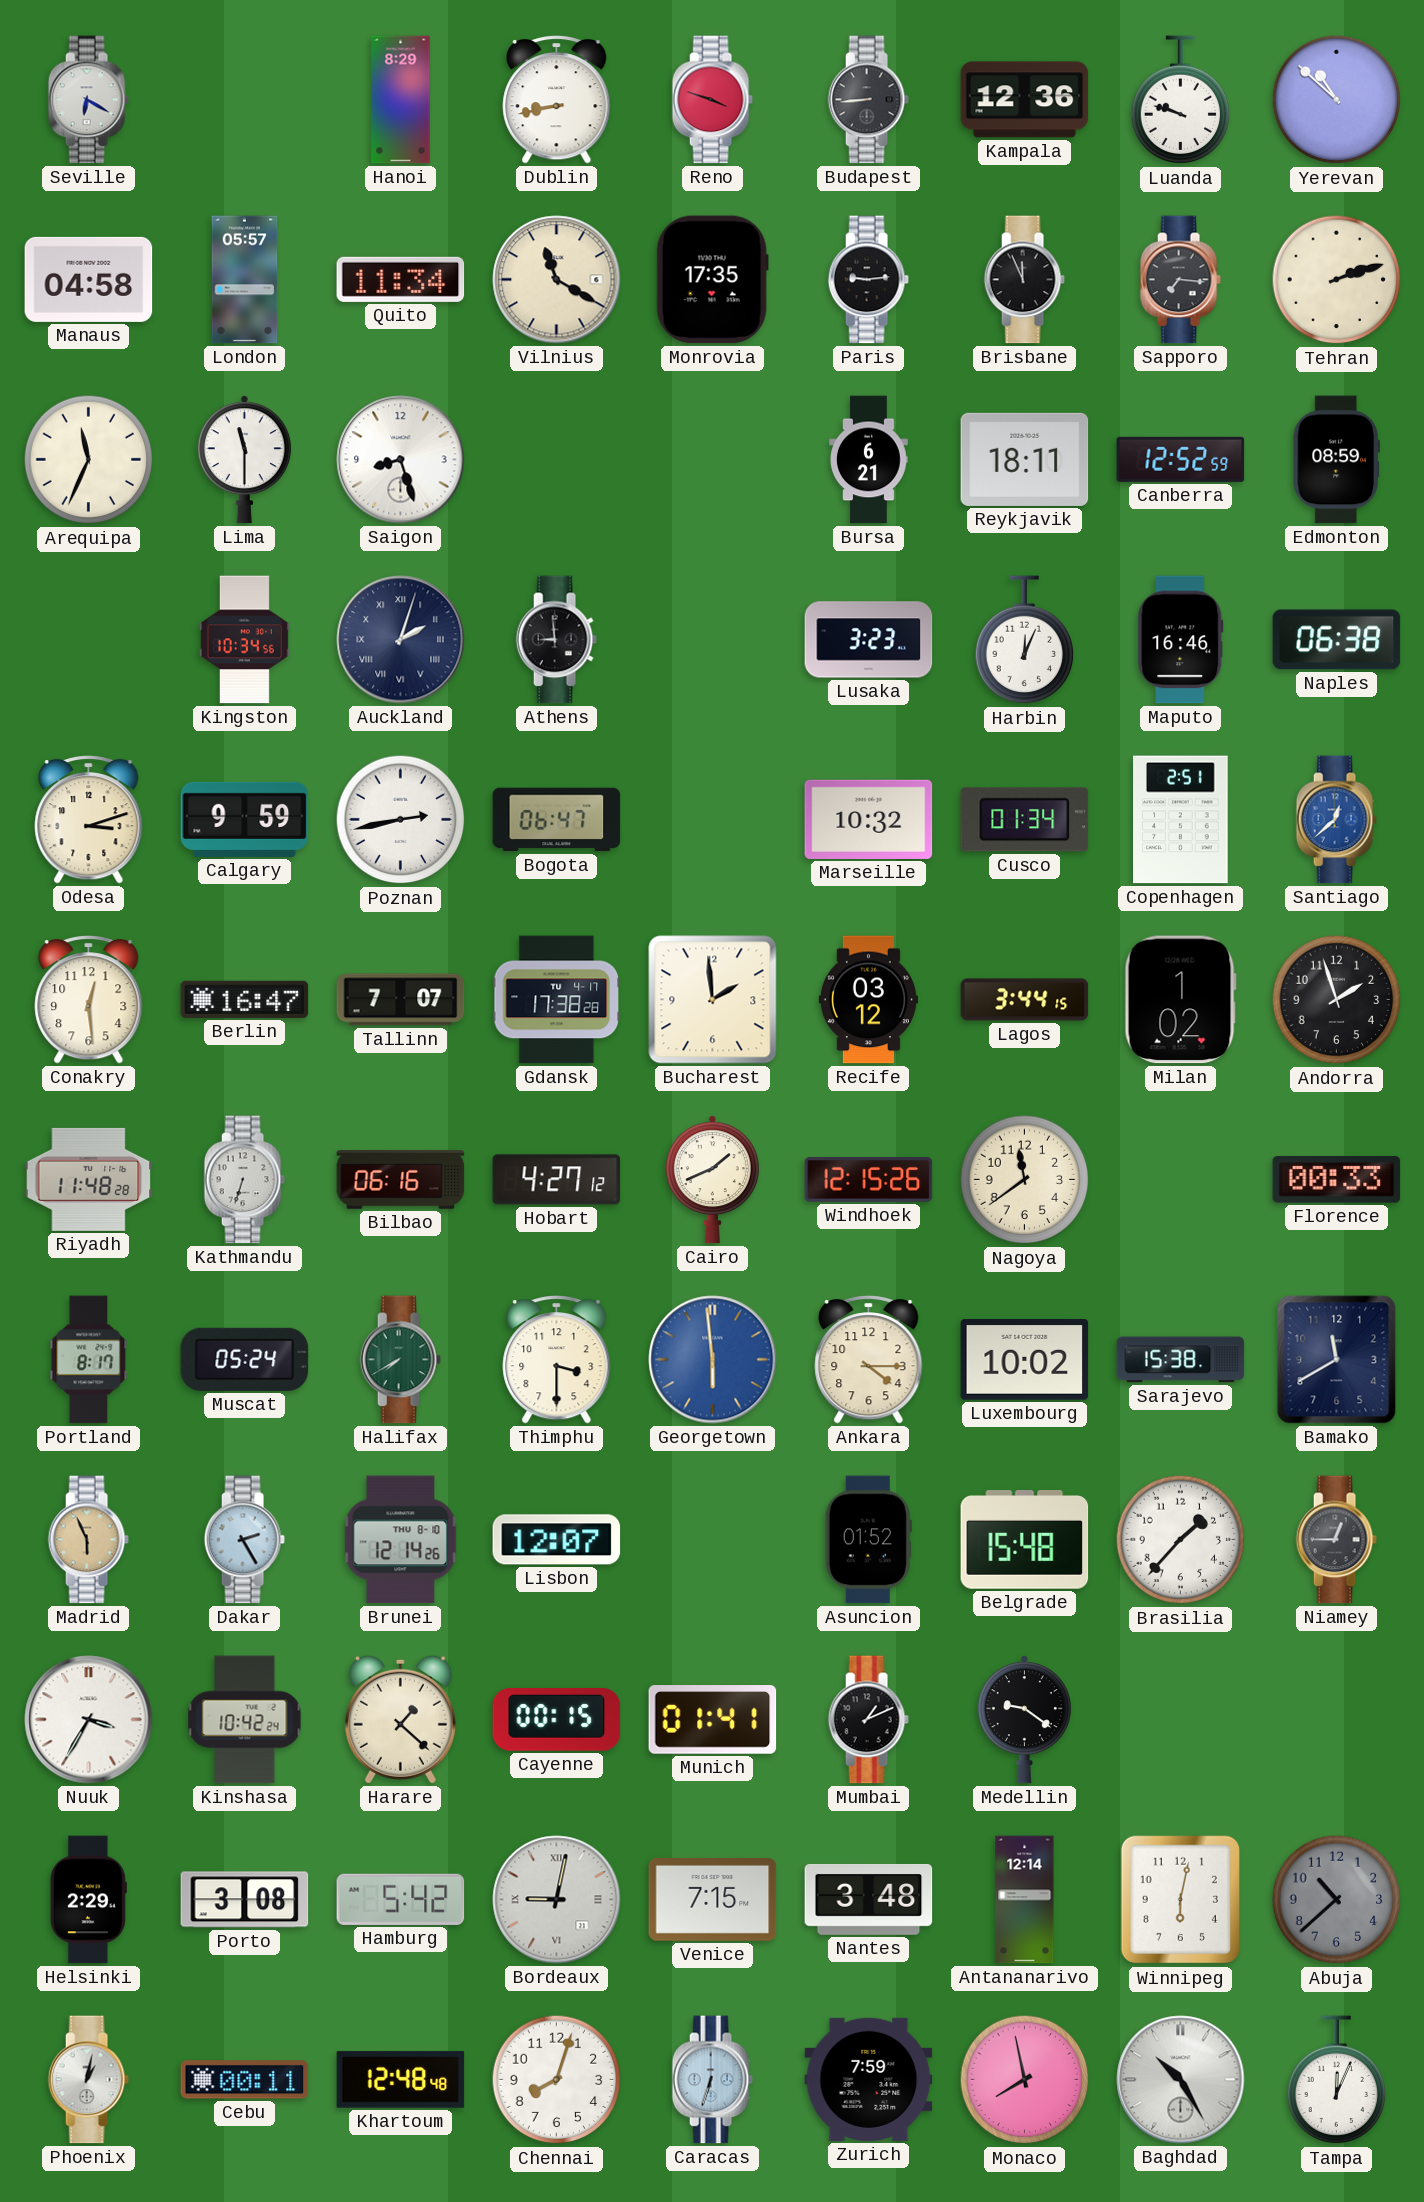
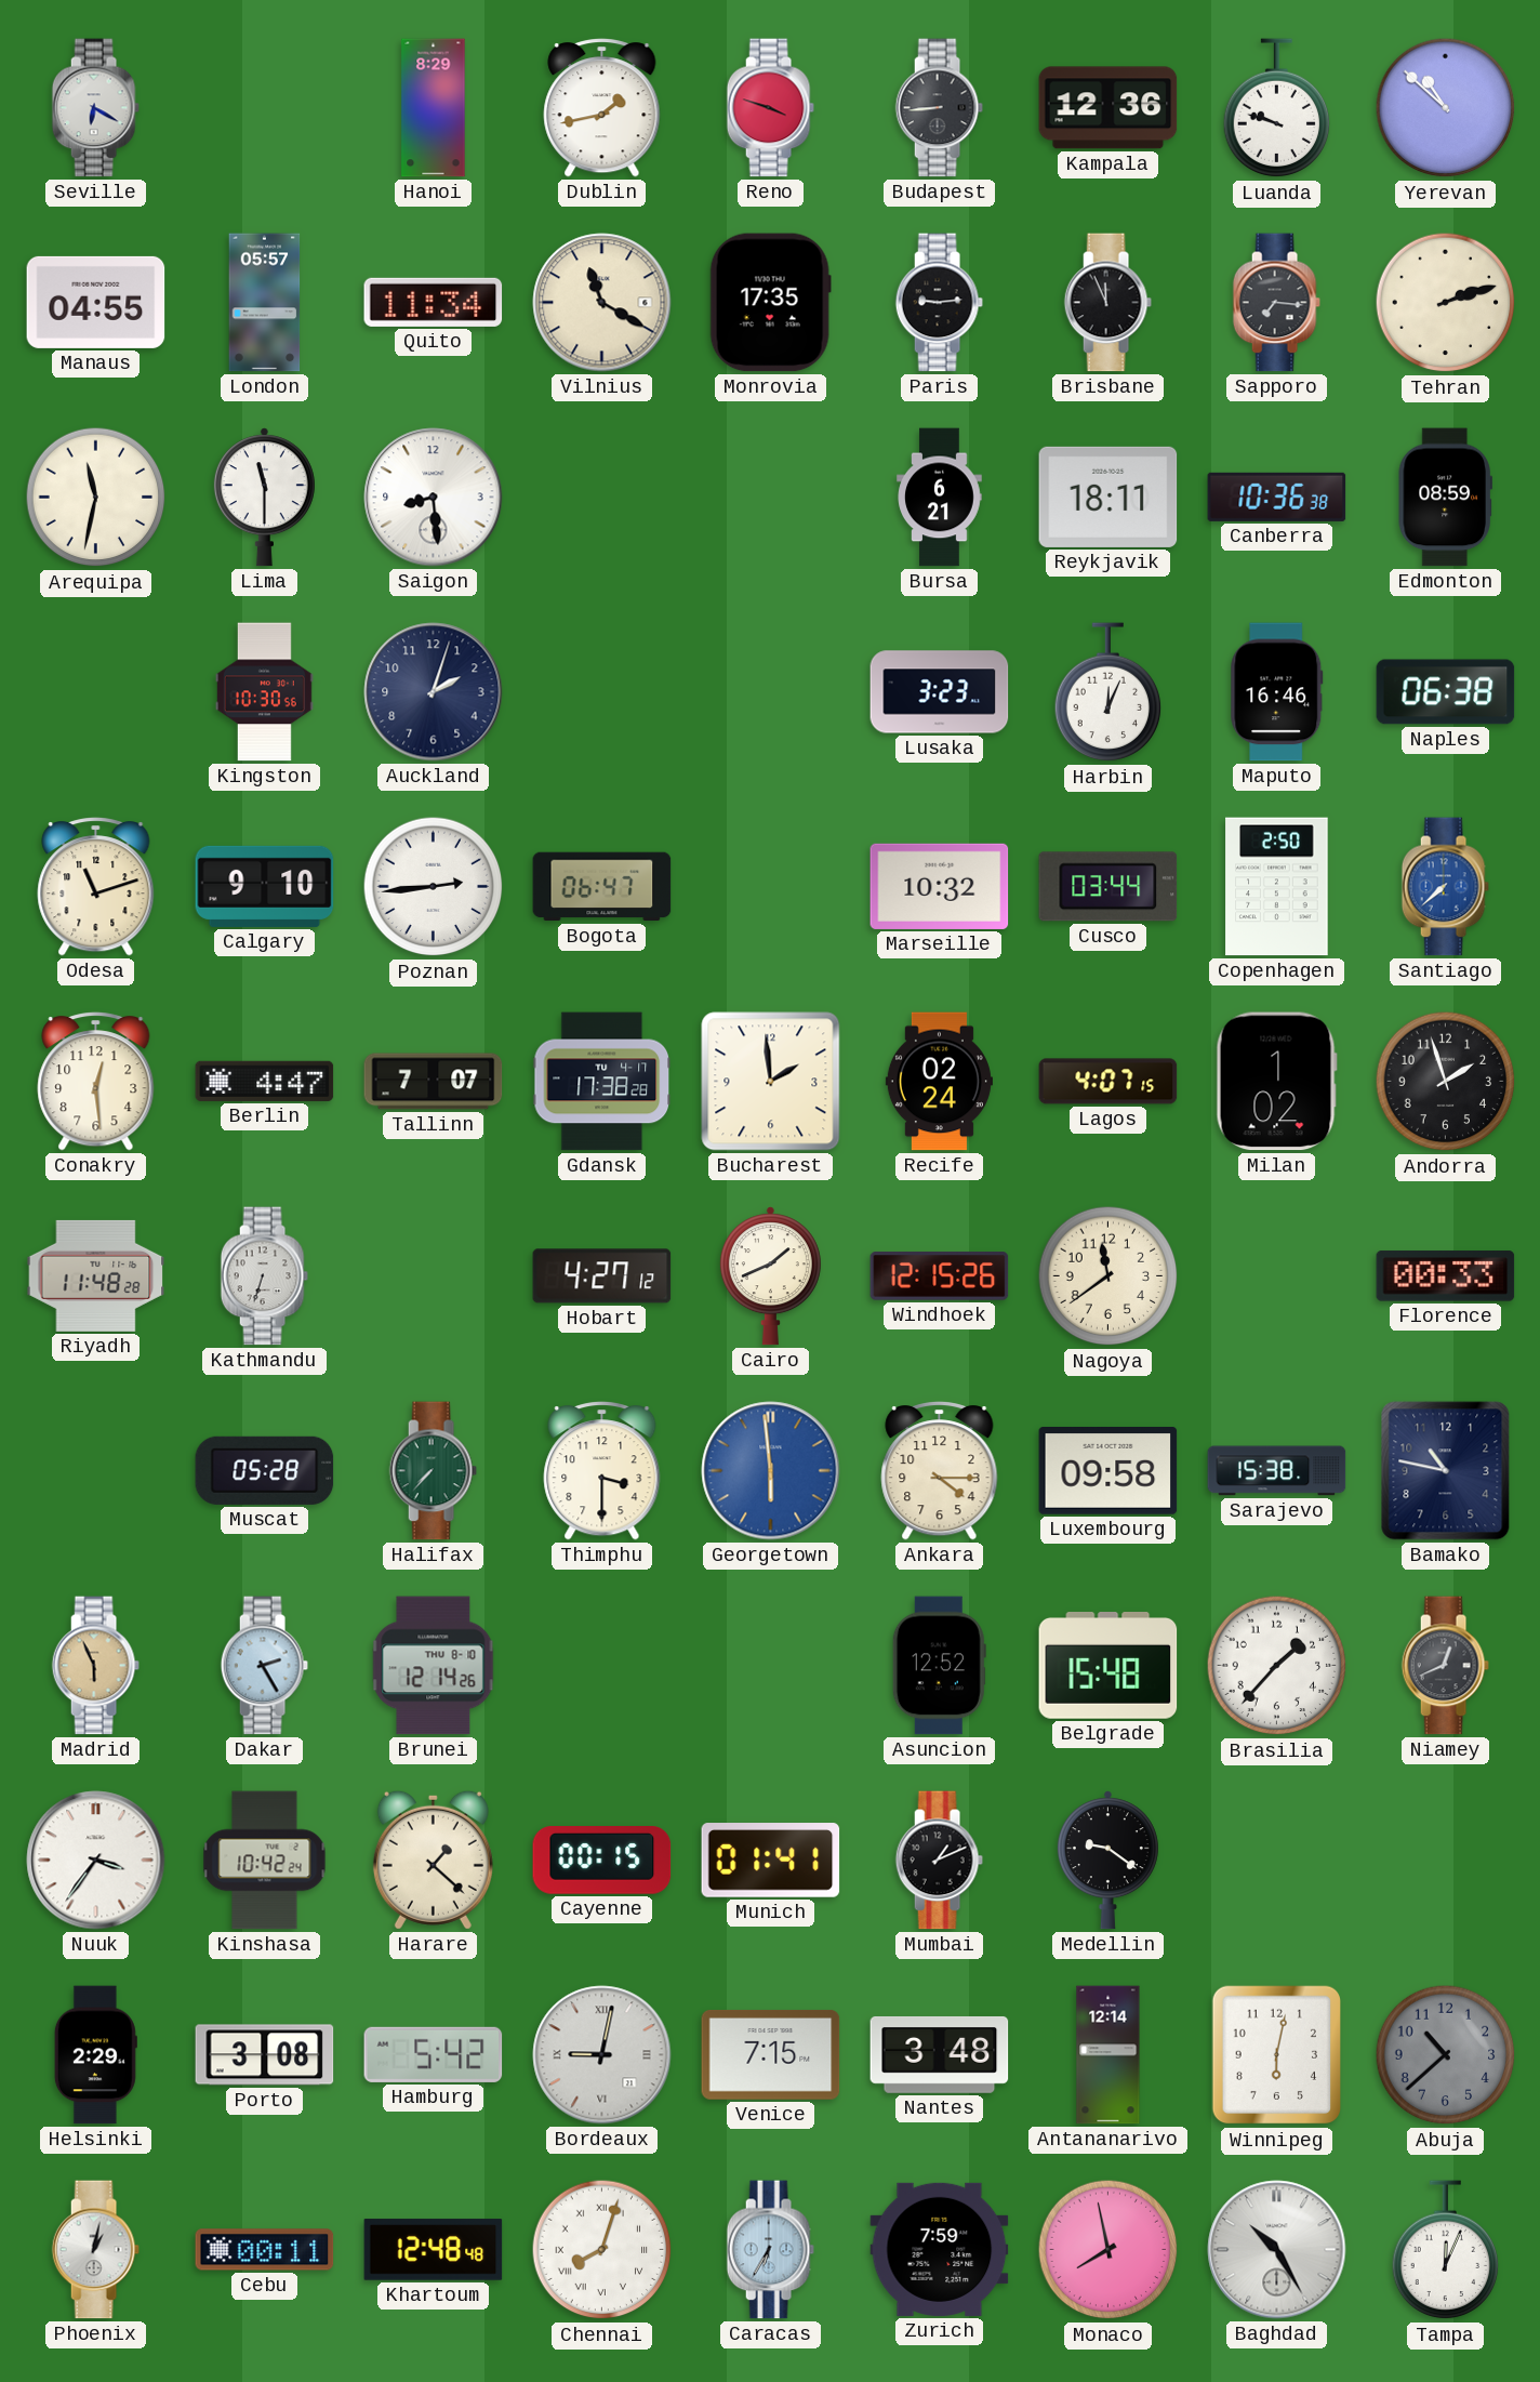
Dublin: 8:43 -> 1:43 (602, 108)
Manaus: 04:58 -> 04:55 (96, 302)
Arequipa: 11:34 -> 11:32 (96, 498)
Saigon: 8:27 -> 8:29 (434, 498)
Canberra: 12:52 -> 10:36 (1277, 497)
Kingston: 10:34 -> 10:30 (264, 692)
Auckland numerals: Roman -> Arabic (434, 692)
Athens: 8:59 -> none (556, 640)
Odesa: 3:12 -> 11:12 (96, 887)
Calgary: 9:59 -> 9:10 (265, 886)
Poznan: 2:43 -> 2:44 (434, 887)
Cusco: 01:34 -> 03:44 (1108, 887)
Copenhagen: 2:51 -> 2:50 (1277, 887)
Santiago: 12:38 -> 7:38 (1445, 887)
Berlin: 16:47 -> 4:47 (265, 1081)
Recife: 03:12 -> 02:24 (939, 1082)
Lagos: 3:44 -> 4:07 (1108, 1082)
Bilbao: 06:16 -> none (401, 1180)
Portland: 8:17 -> none (89, 1360)
Muscat: 05:24 -> 05:28 (265, 1470)
Halifax: 7:40 -> 7:37 (433, 1471)
Luxembourg: 10:02 -> 09:58 (1108, 1471)
Bamako: 11:40 -> 10:47 (1446, 1471)
Lisbon: 12:07 -> none (557, 1540)
Asuncion: 01:52 -> 12:52 (939, 1666)
Niamey: 12:45 -> 12:41 (1445, 1666)
Nuuk: 3:35 -> 3:36 (96, 1861)
Chennai numerals: Arabic -> Roman (602, 2250)
Caracas: 6:33 -> 6:35 (770, 2250)
